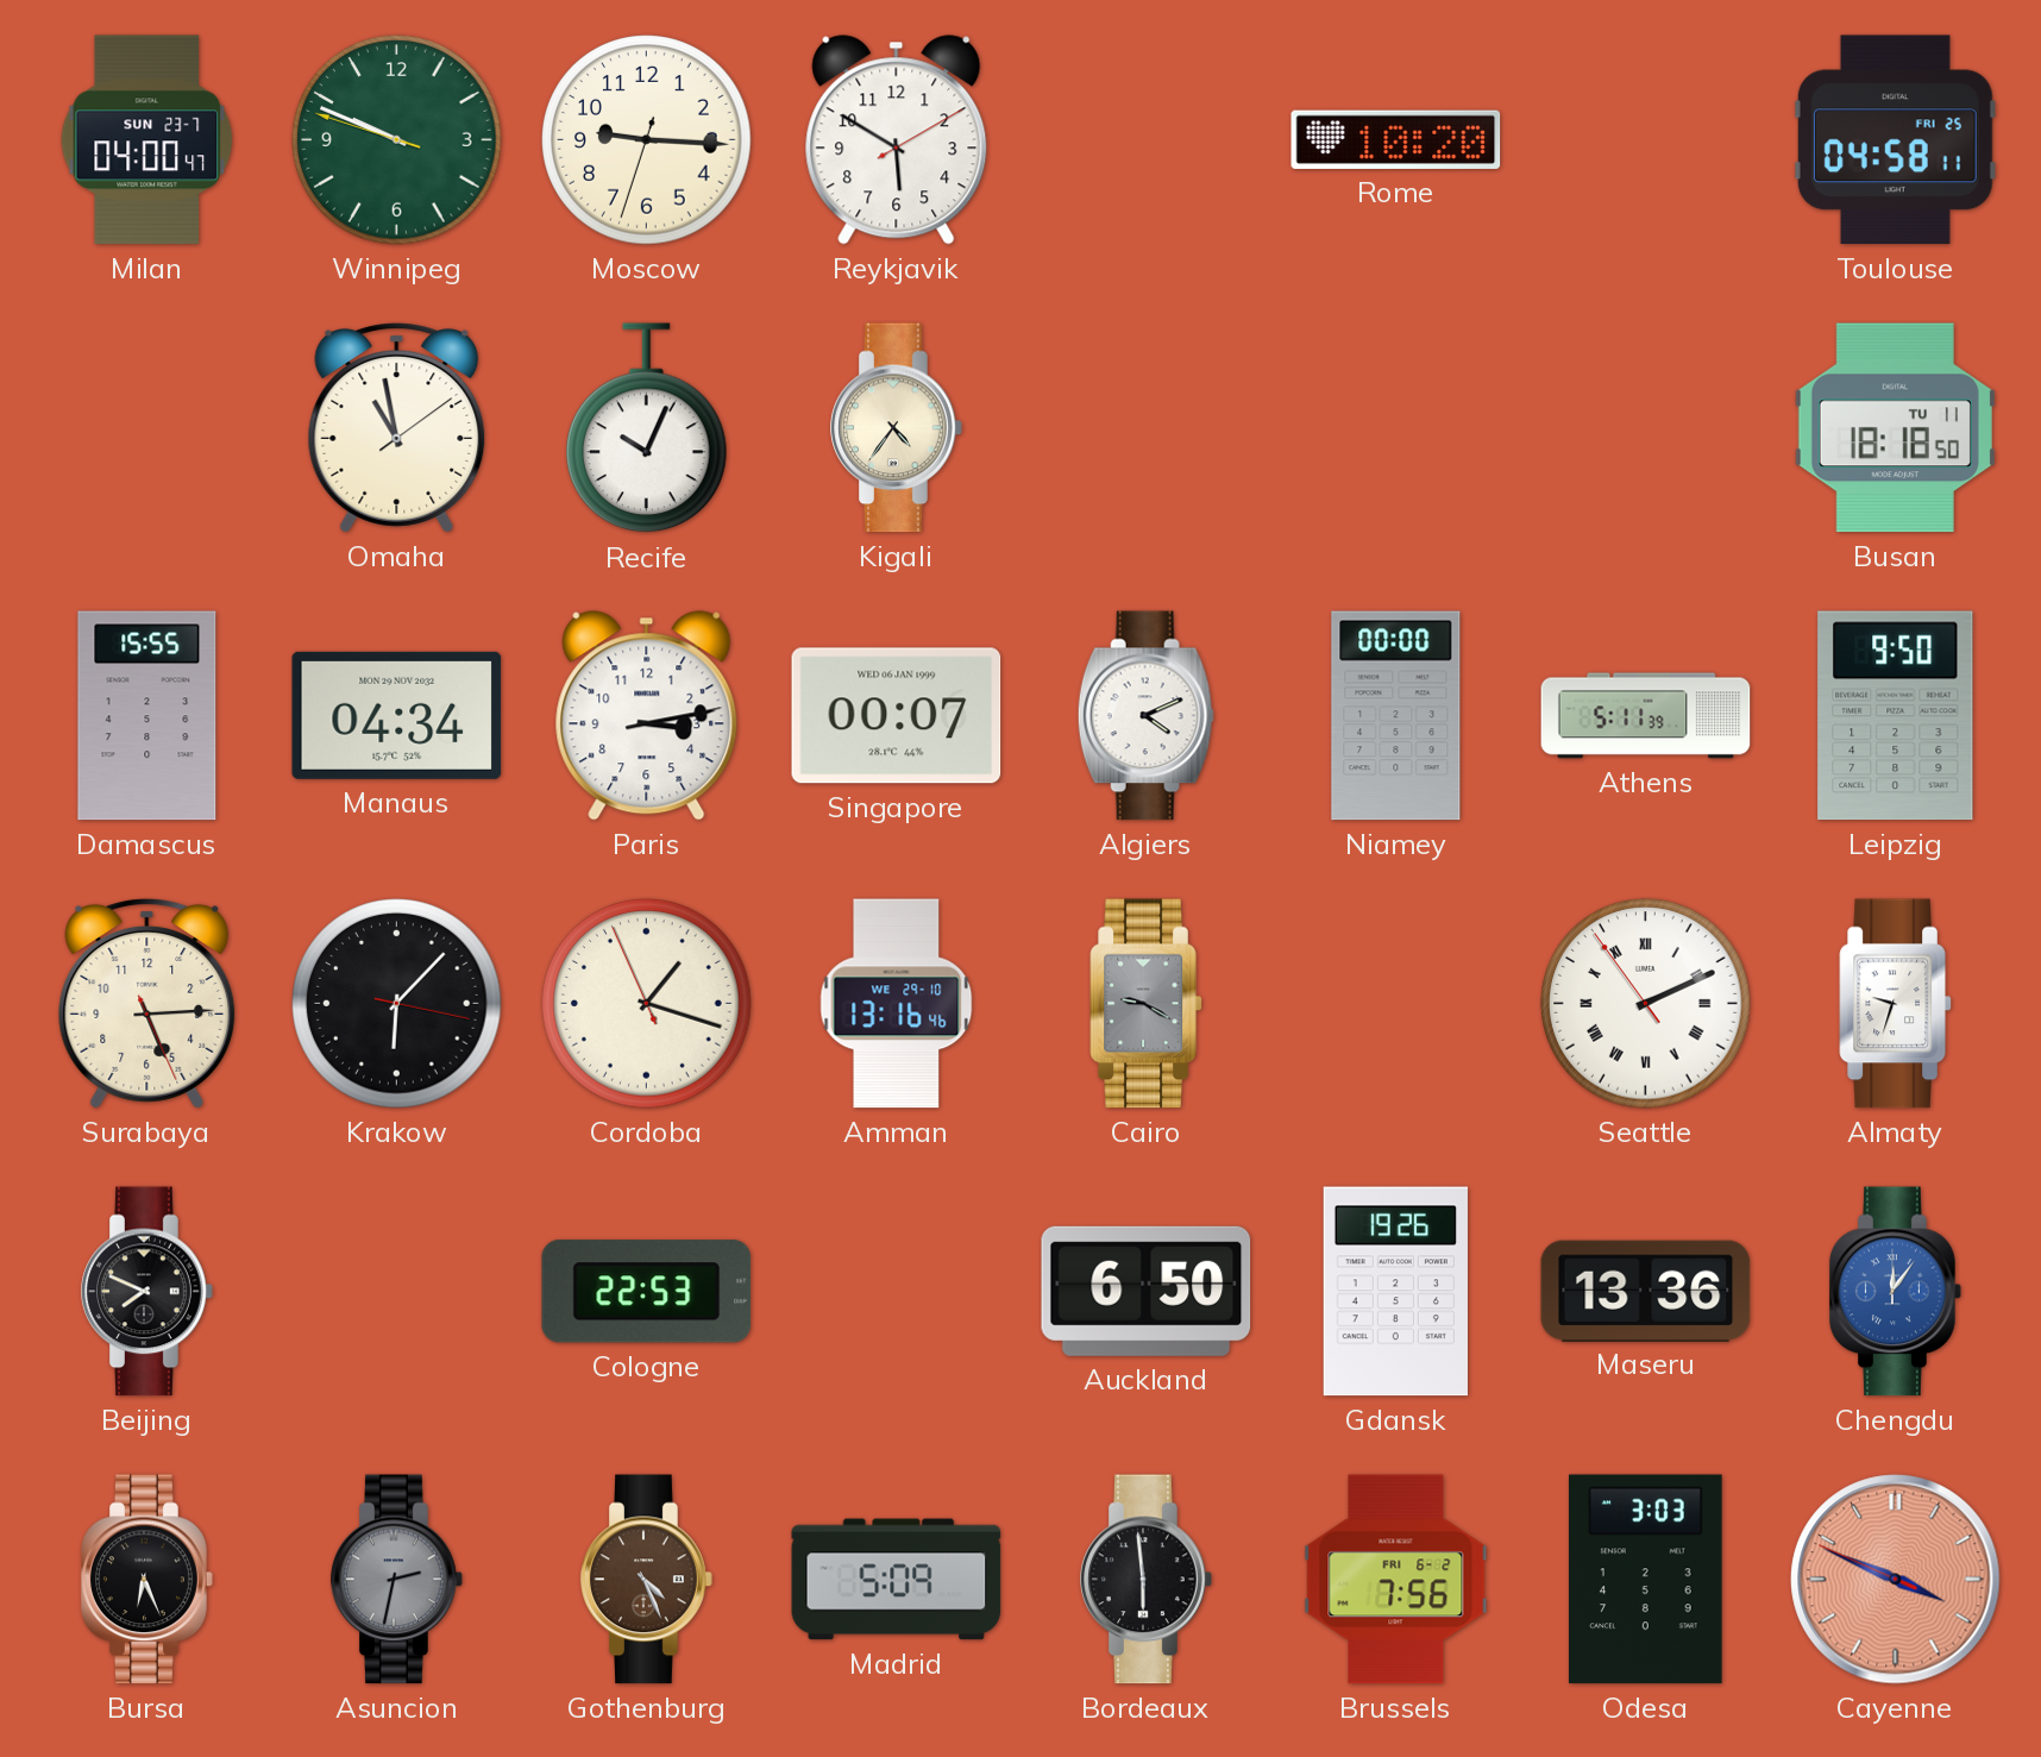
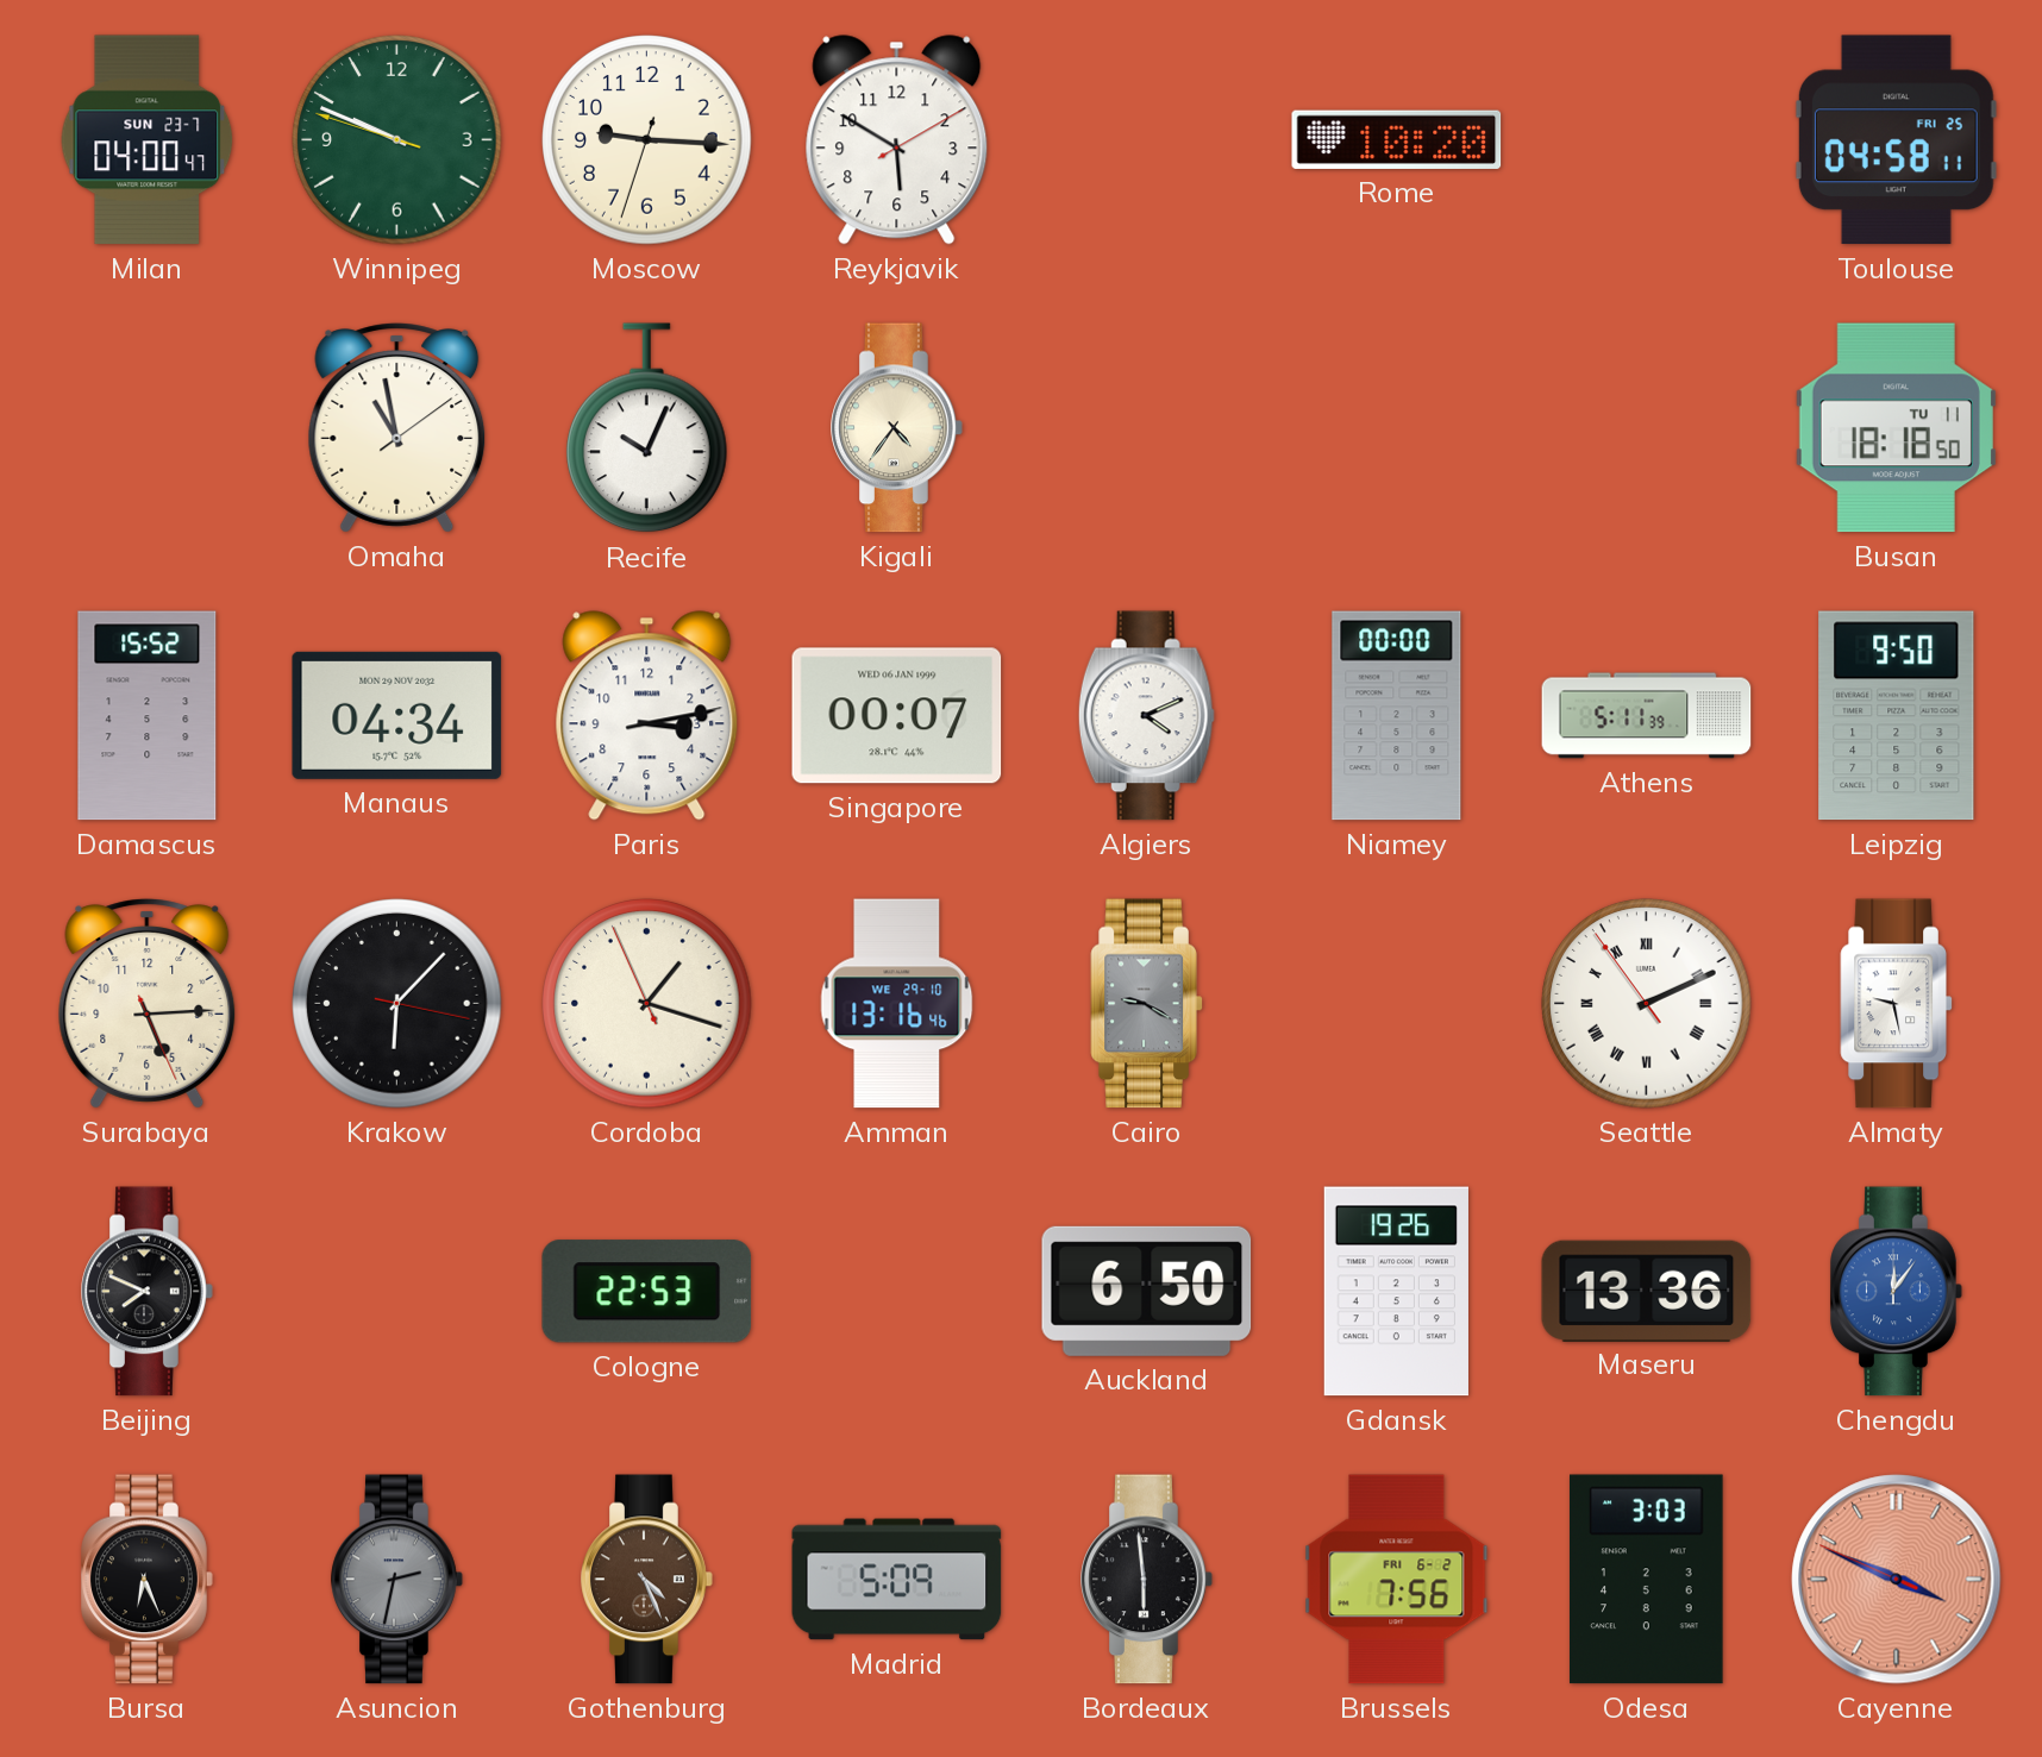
Damascus: 15:55 -> 15:52 (148, 716)
Almaty: 9:33 -> 9:28 (1897, 1004)
